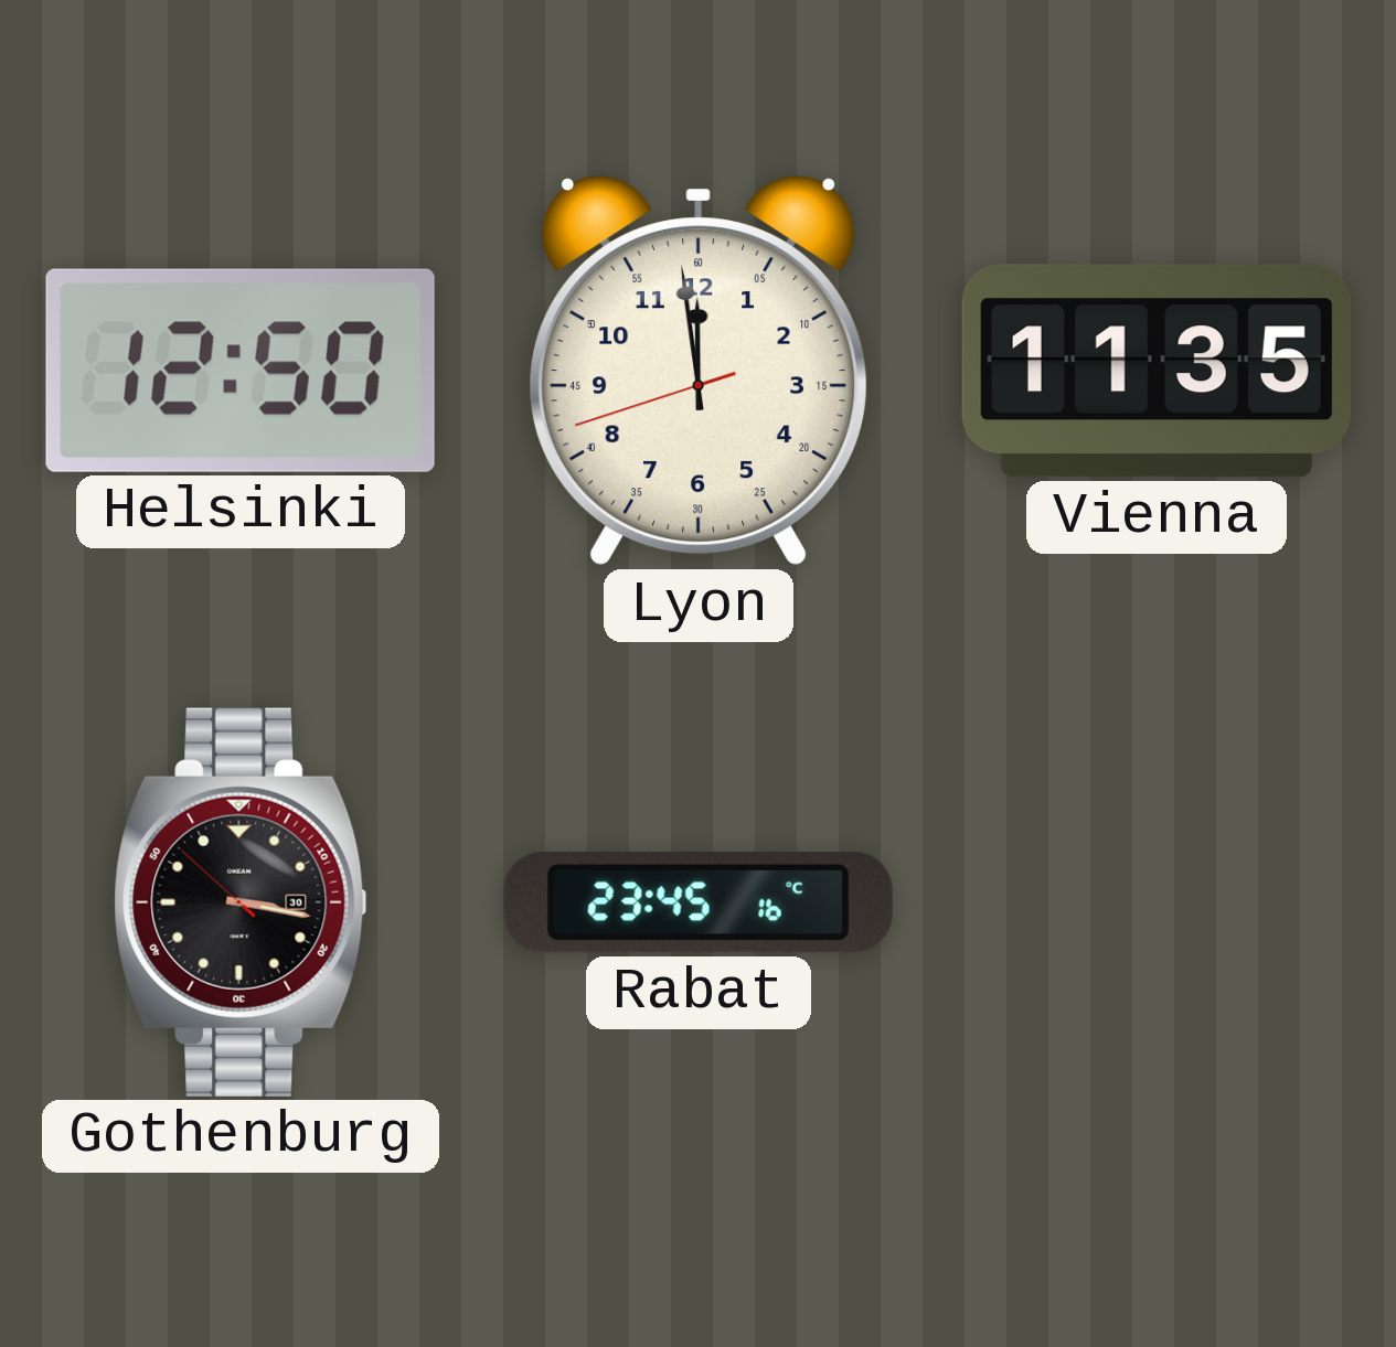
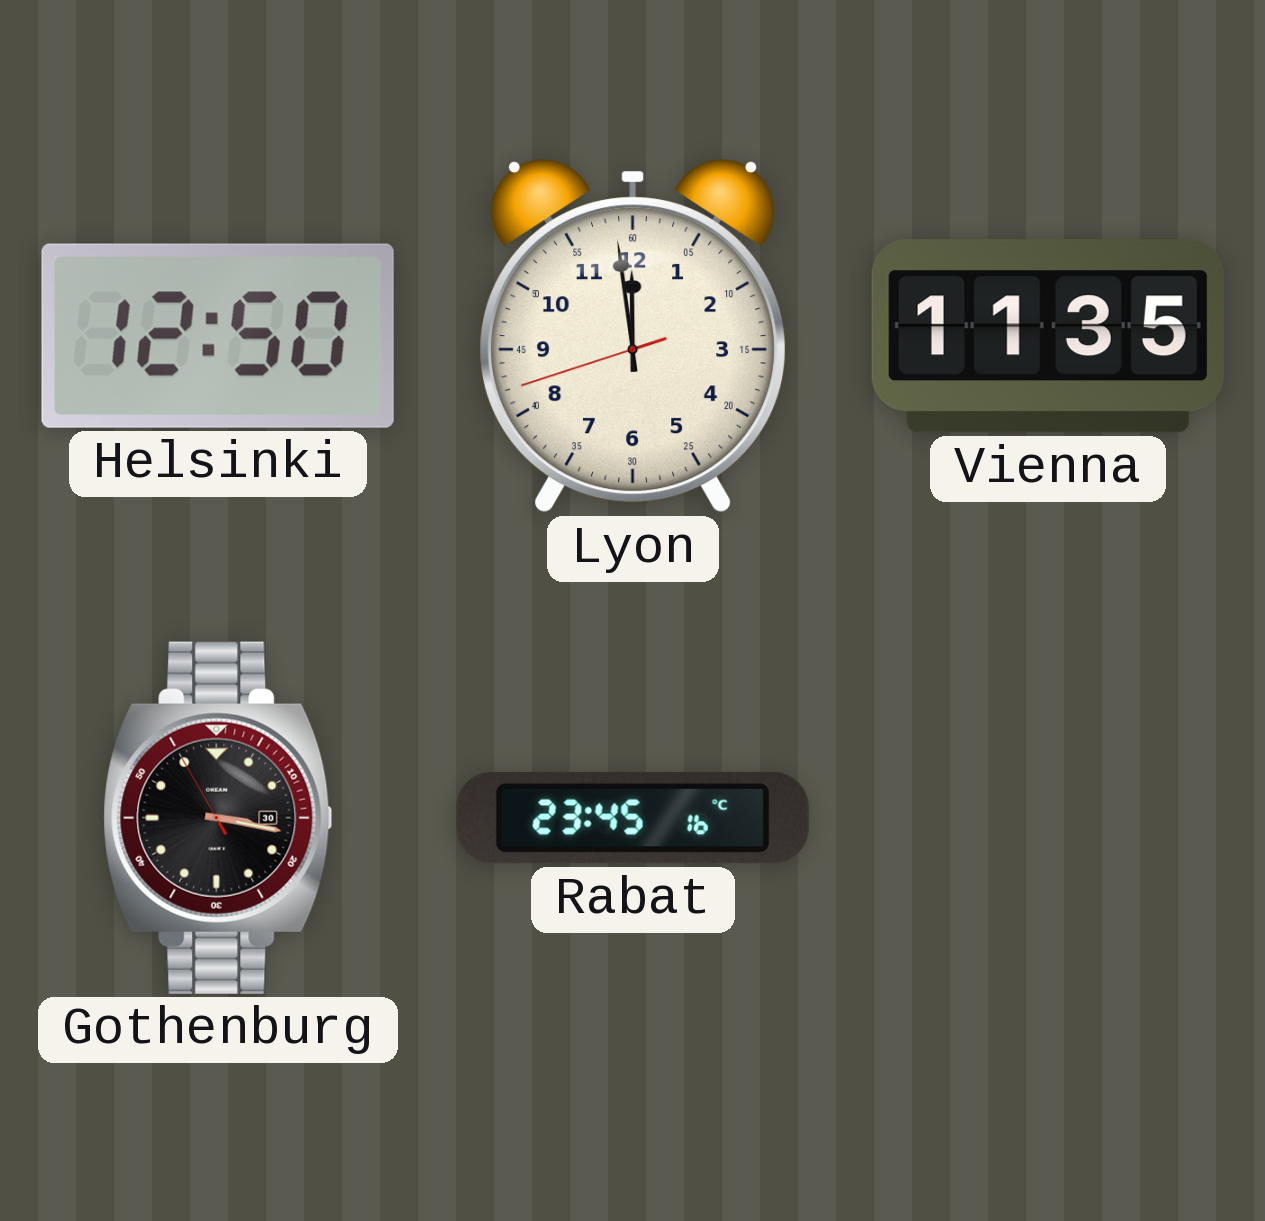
Gothenburg: 3:16:52 -> 3:16:55 (218, 818)
